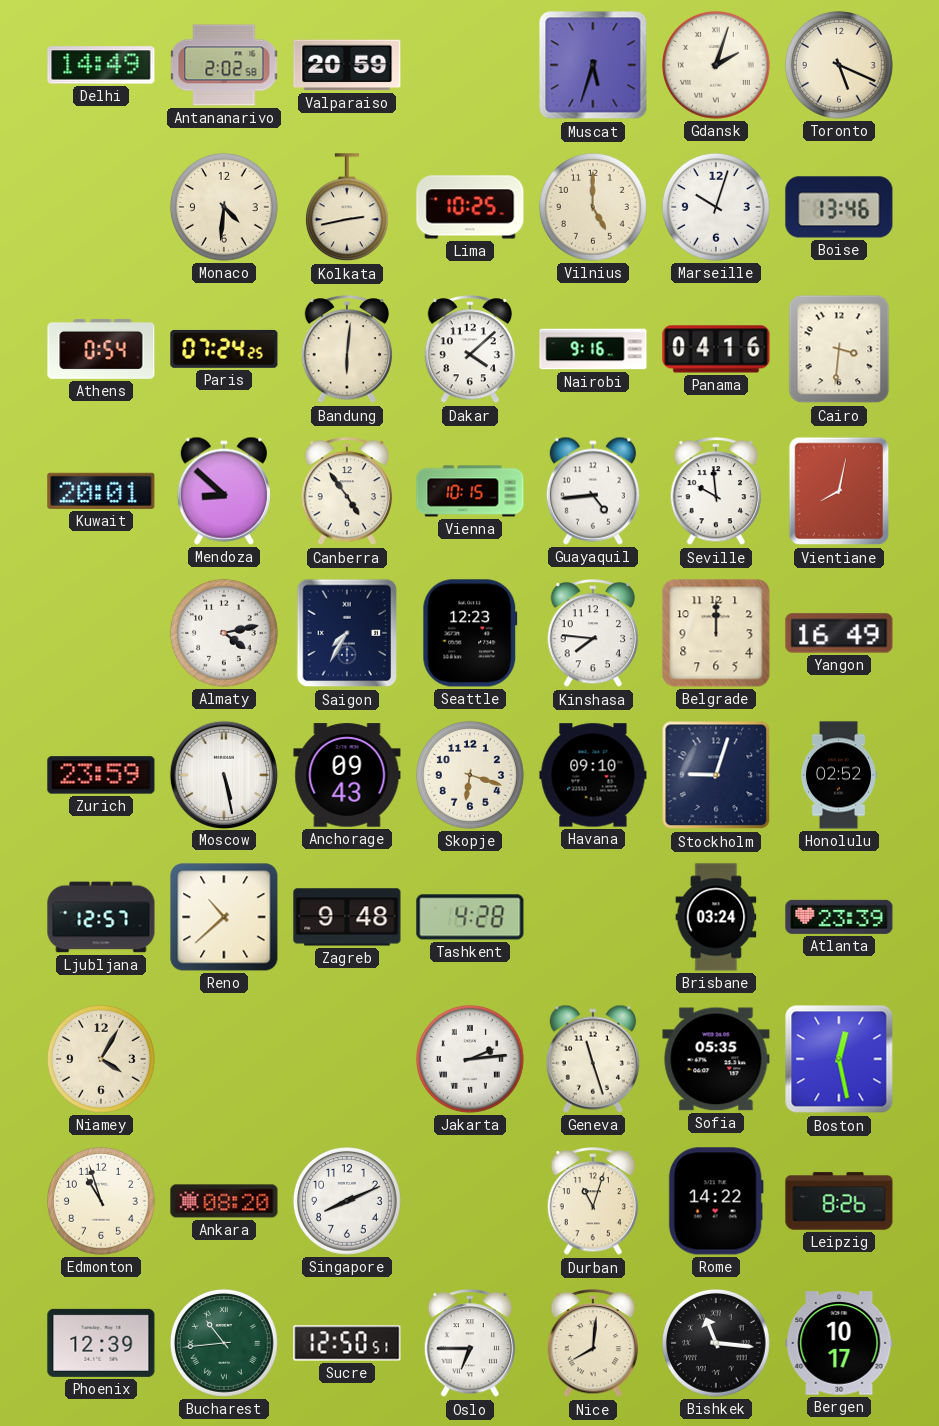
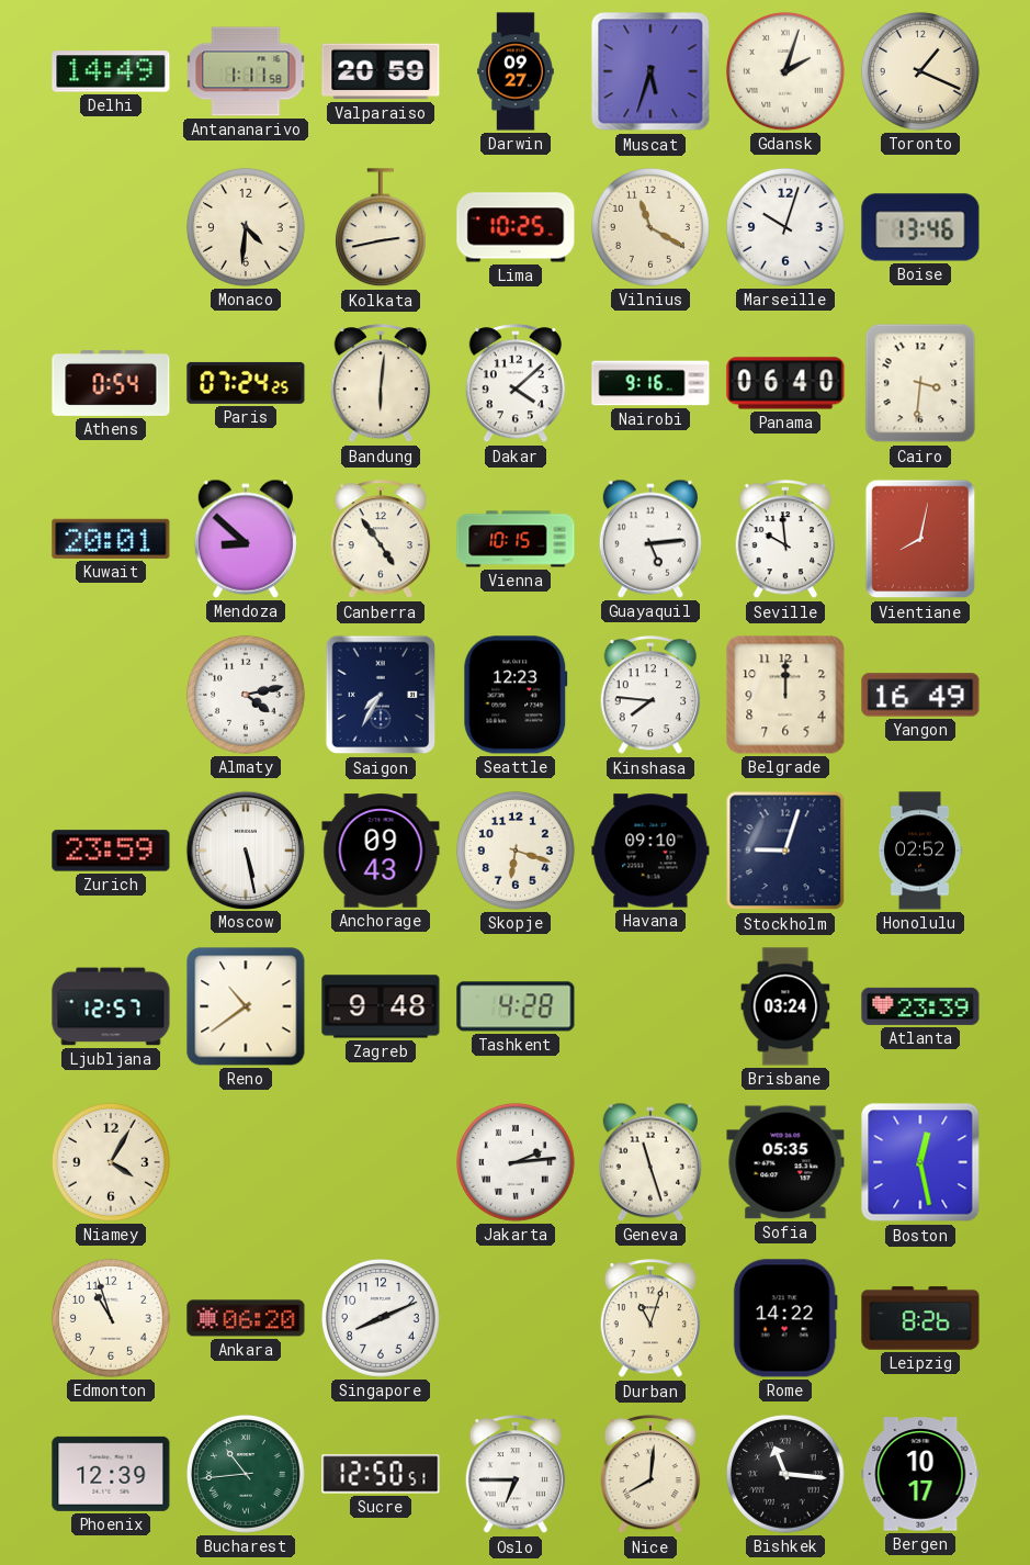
Antananarivo: 2:02 -> 1:11 (246, 71)
Darwin: none -> 09:27 (516, 71)
Toronto: 5:19 -> 1:19 (920, 71)
Vilnius: 5:00 -> 11:20 (650, 227)
Panama: 04:16 -> 06:40 (785, 383)
Guayaquil: 4:44 -> 5:14 (650, 539)
Reno: 10:38 -> 10:39 (246, 1006)
Ankara: 08:20 -> 06:20 (246, 1318)
